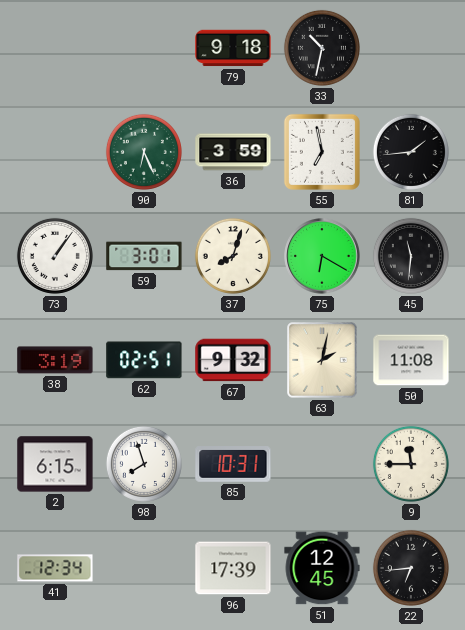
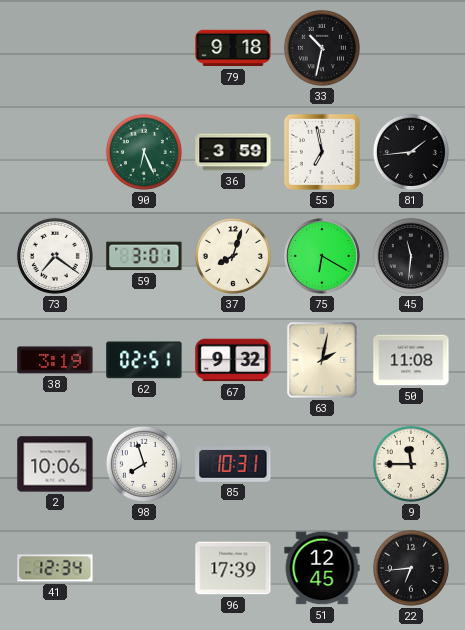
73: 1:06 -> 7:21 (55, 256)
2: 6:15 -> 10:06 (55, 464)
